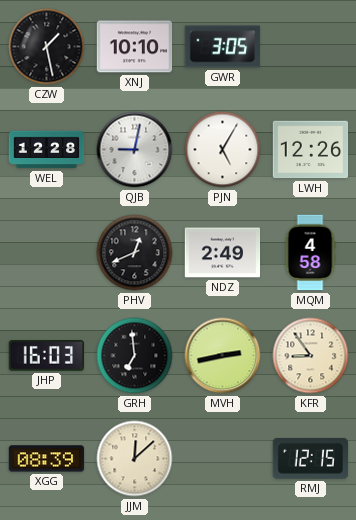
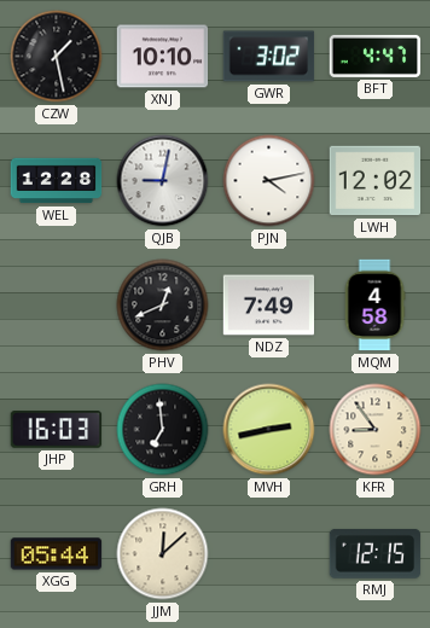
GWR: 3:05 -> 3:02 (269, 57)
BFT: none -> 4:47 (376, 56)
PJN: 5:05 -> 4:13 (269, 181)
LWH: 12:26 -> 12:02 (376, 181)
NDZ: 2:49 -> 7:49 (269, 306)
XGG: 08:39 -> 05:44 (57, 554)
